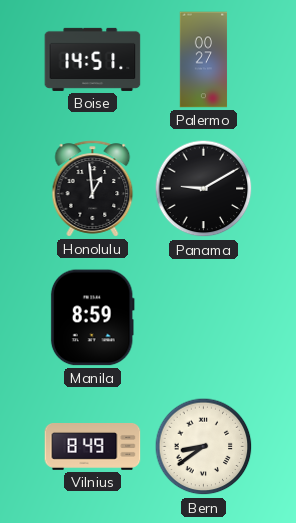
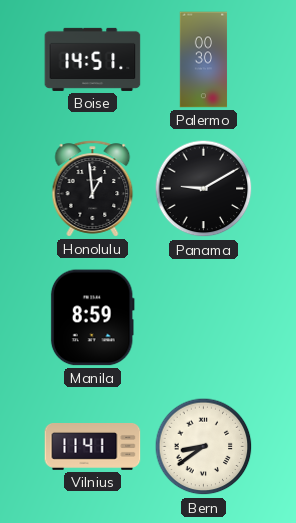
Palermo: 00:27 -> 00:30 (204, 60)
Vilnius: 8:49 -> 11:41 (93, 447)
